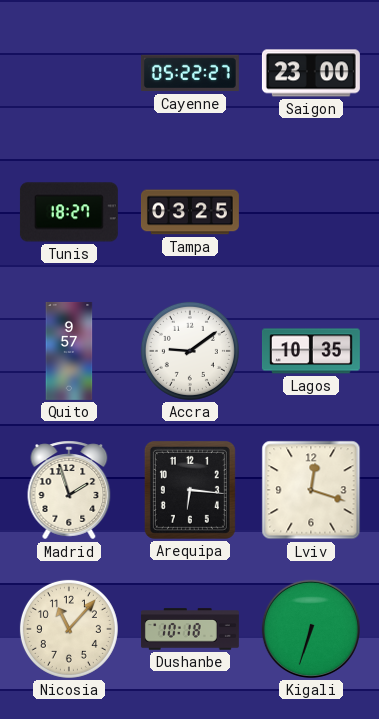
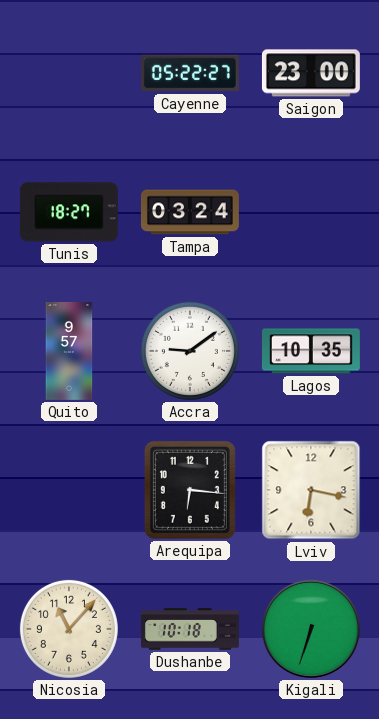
Tampa: 03:25 -> 03:24 (190, 212)
Madrid: 1:57 -> none (69, 490)
Lviv: 12:18 -> 6:17 (311, 490)
